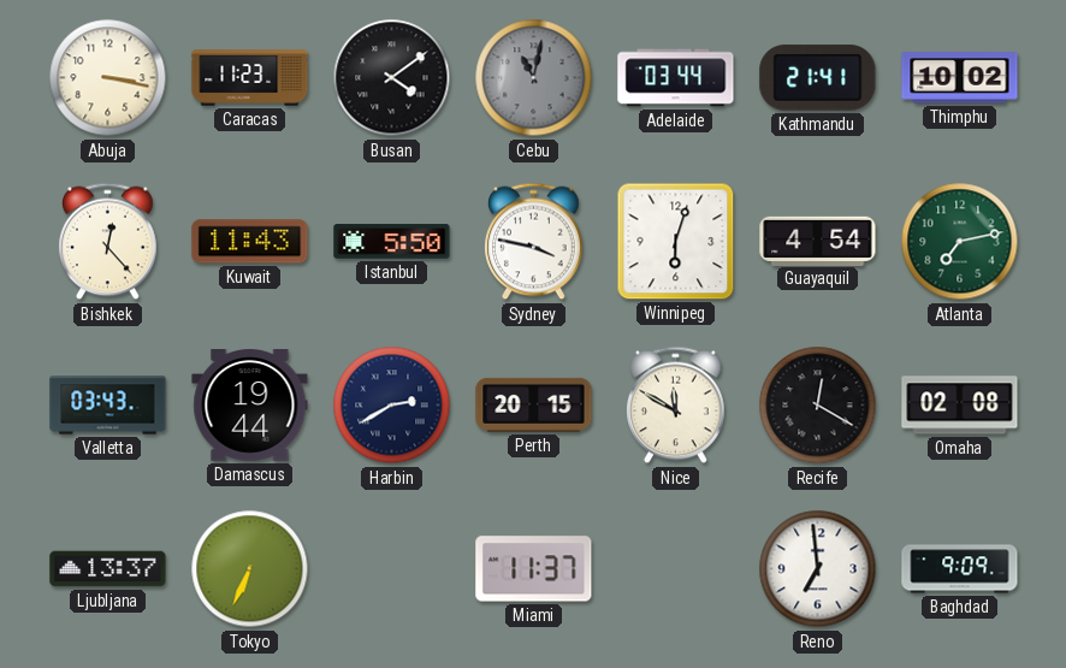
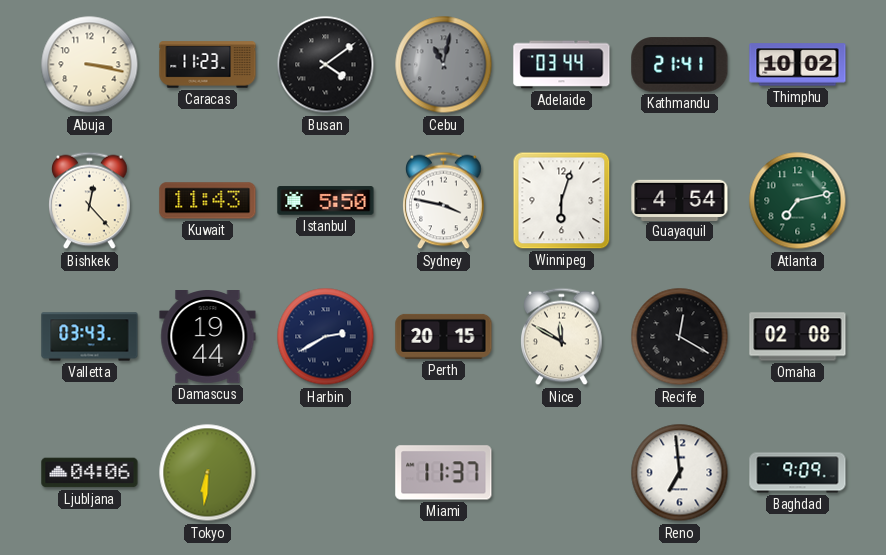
Ljubljana: 13:37 -> 04:06 (90, 473)
Tokyo: 6:34 -> 6:31 (208, 473)
